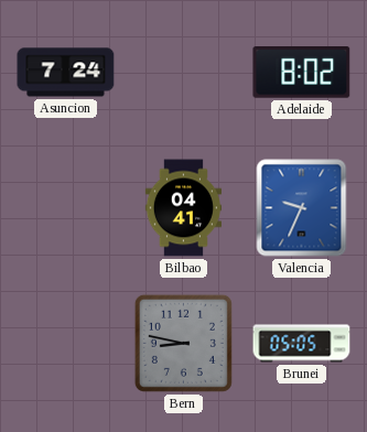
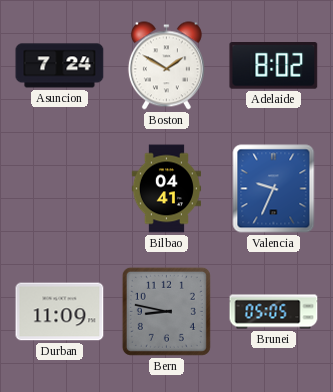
Boston: none -> 1:50 (166, 66)
Durban: none -> 11:09 (60, 312)
